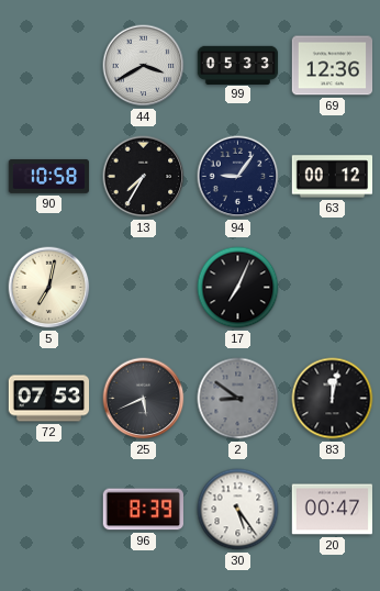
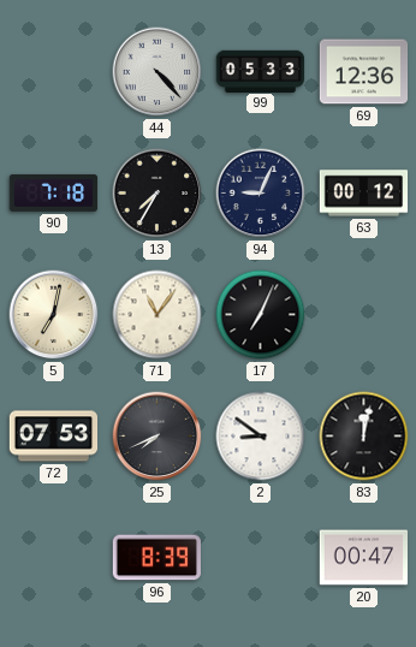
44: 3:40 -> 4:23 (158, 72)
90: 10:58 -> 7:18 (54, 194)
94: 9:06 -> 9:04 (261, 194)
71: none -> 11:06 (158, 315)
25: 5:41 -> 7:41 (158, 437)
2 dial: grey -> white (261, 437)
30: 5:24 -> none (238, 510)
